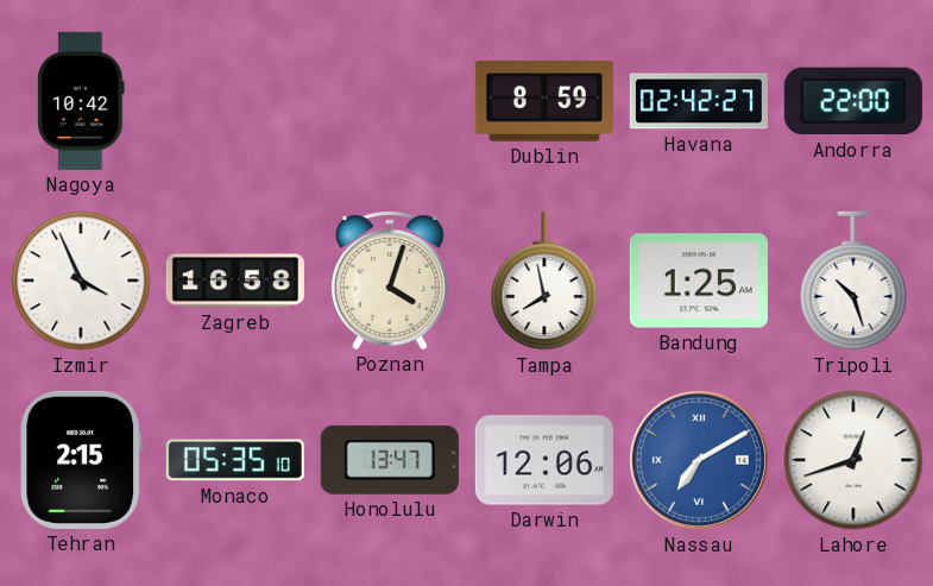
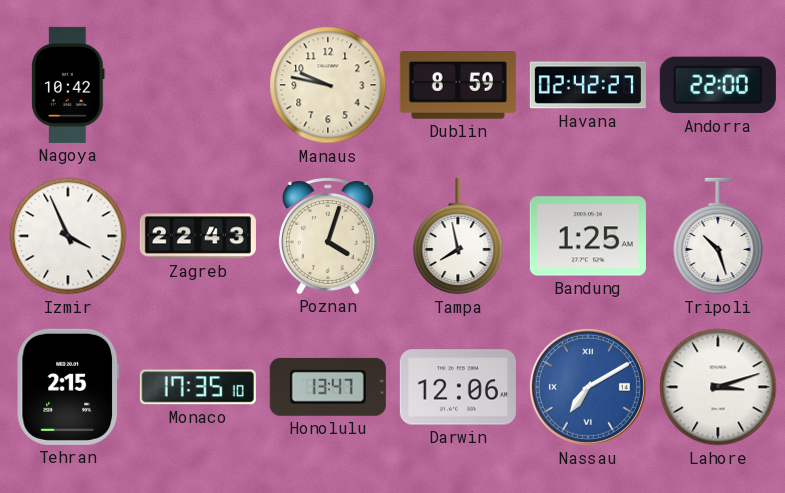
Manaus: none -> 9:47 (328, 85)
Zagreb: 16:58 -> 22:43 (198, 236)
Monaco: 05:35 -> 17:35 (198, 387)
Lahore: 12:42 -> 3:12 (718, 387)
